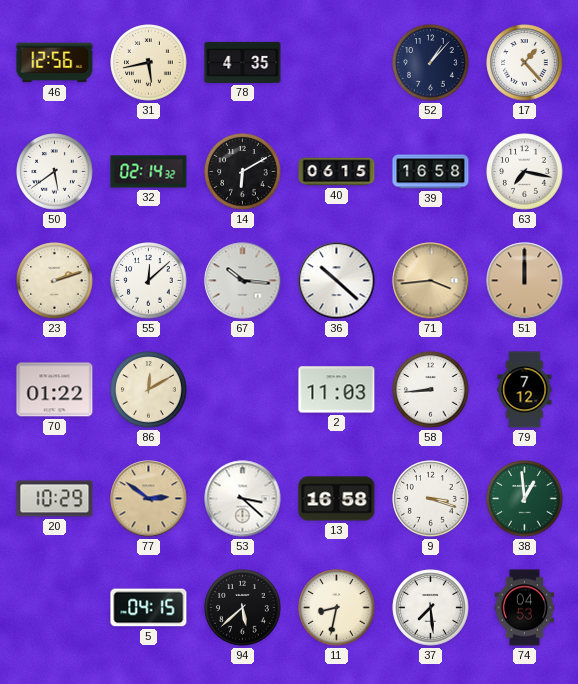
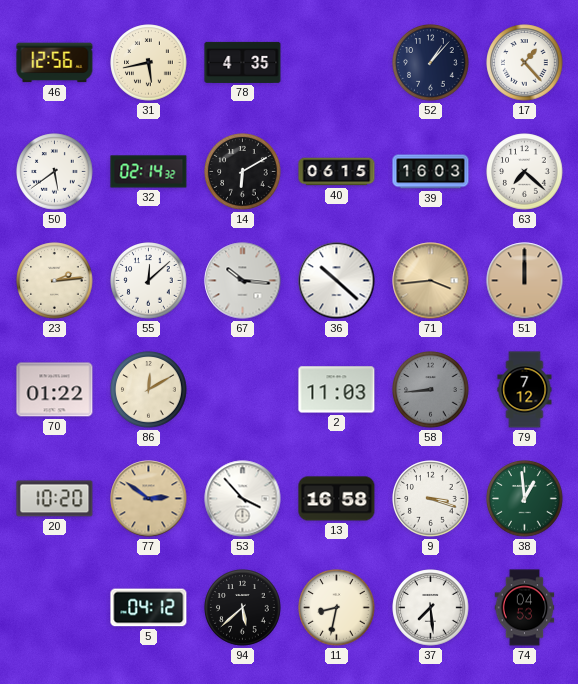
39: 16:58 -> 16:03 (431, 172)
63: 7:17 -> 7:22 (525, 172)
23: 2:12 -> 2:14 (55, 281)
58 dial: white -> grey (431, 390)
20: 10:29 -> 10:20 (55, 499)
53: 3:22 -> 3:53 (243, 499)
5: 04:15 -> 04:12 (149, 608)
